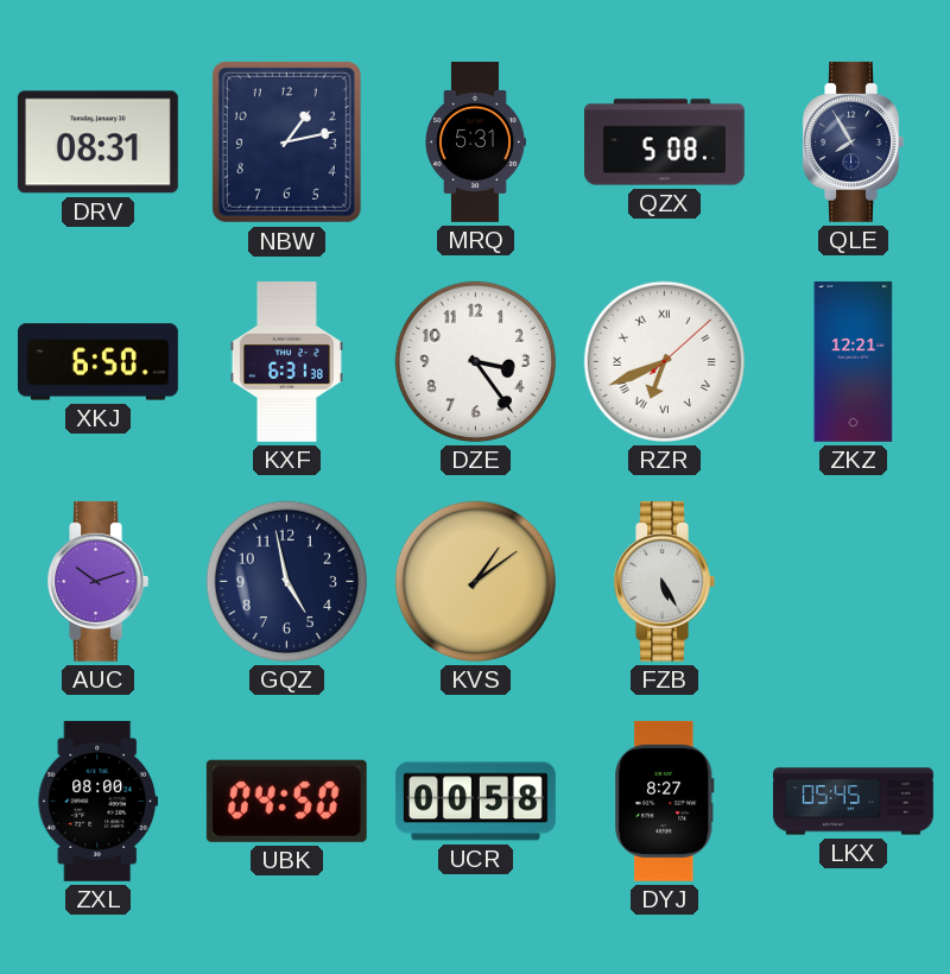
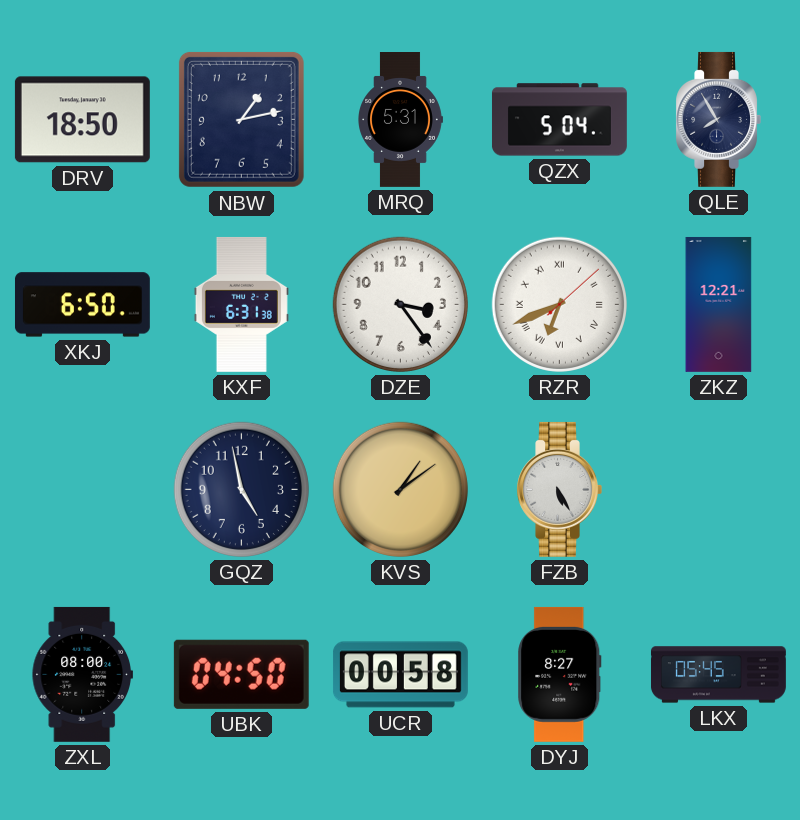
DRV: 08:31 -> 18:50 (82, 120)
QZX: 5:08 -> 5:04 (559, 120)
AUC: 10:12 -> none (97, 581)
